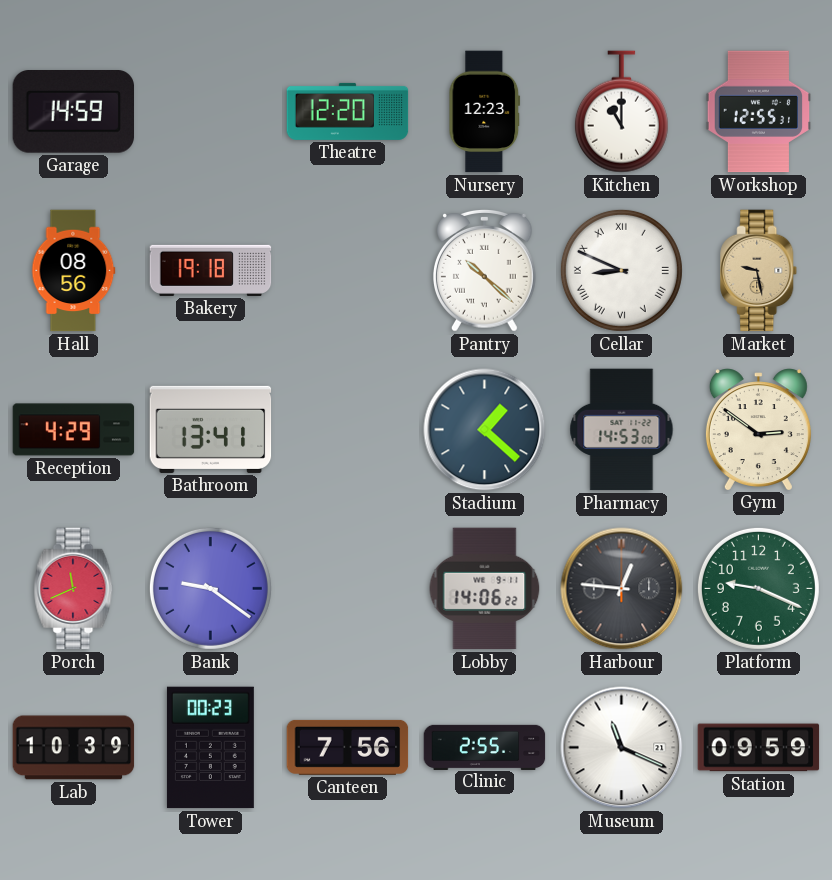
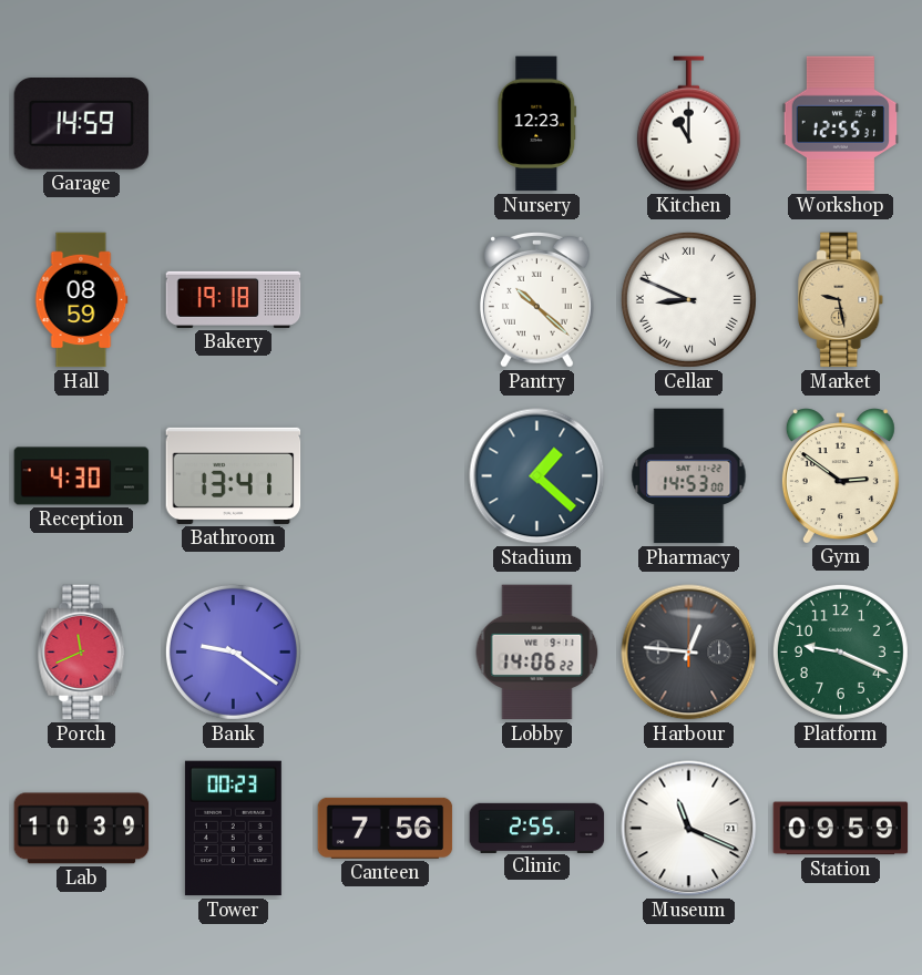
Theatre: 12:20 -> none (348, 111)
Hall: 08:56 -> 08:59 (82, 300)
Reception: 4:29 -> 4:30 (82, 476)
